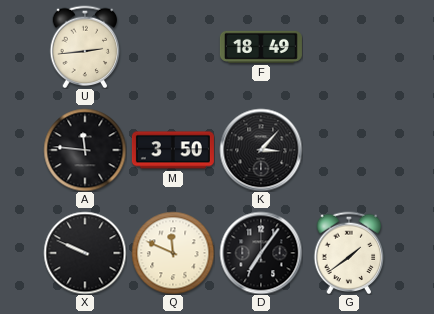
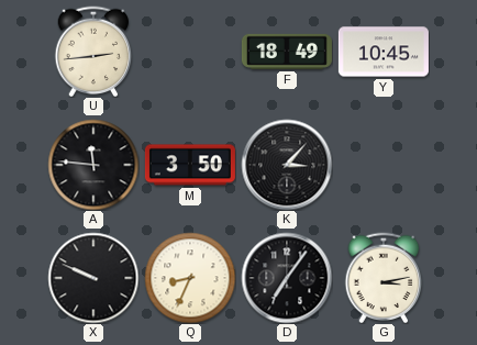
Y: none -> 10:45 (384, 52)
Q: 11:49 -> 8:34 (190, 278)
G: 1:39 -> 3:13 (384, 278)
